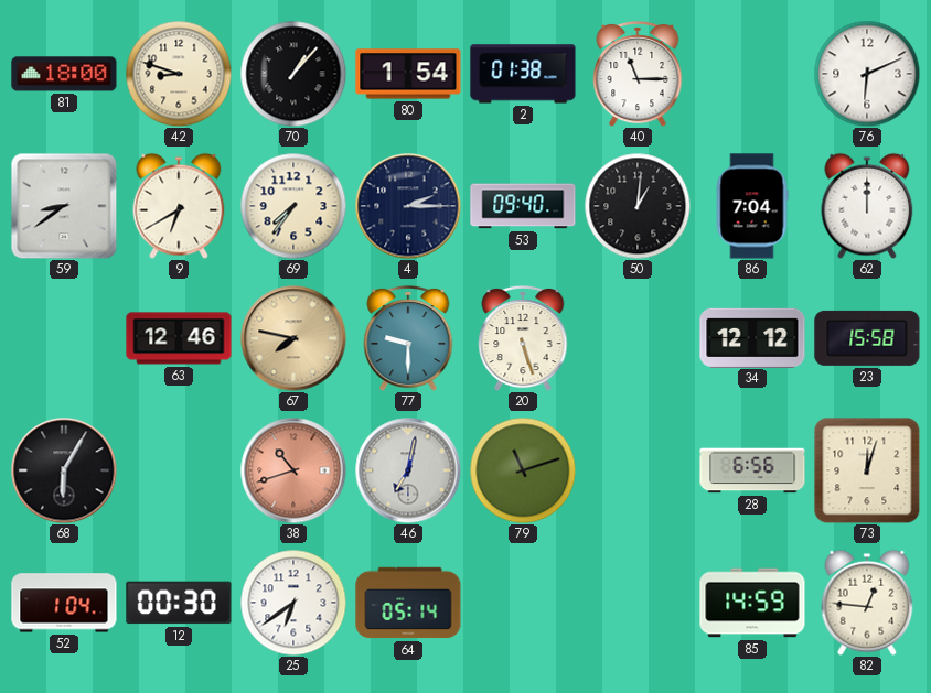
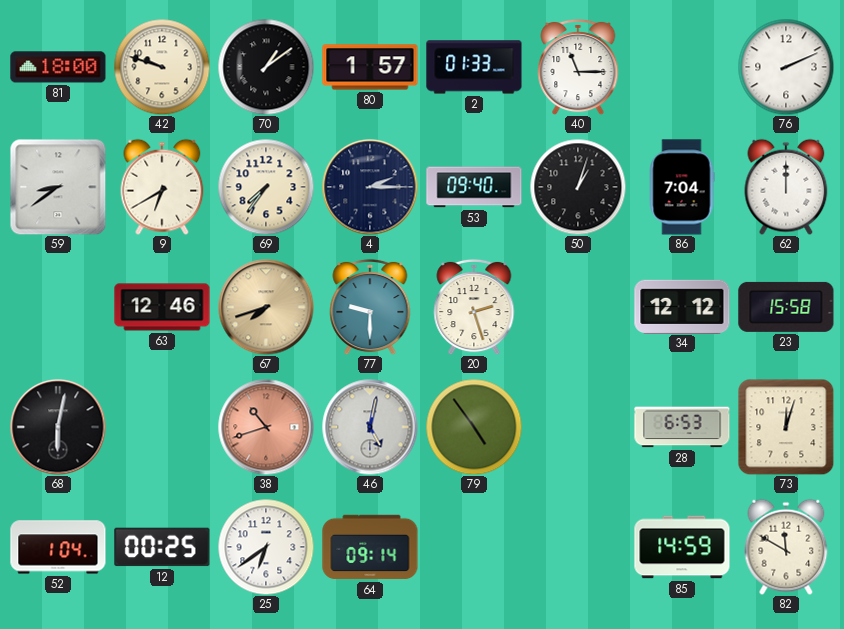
42: 8:48 -> 9:48 (162, 67)
70: 1:07 -> 1:09 (266, 67)
80: 1:54 -> 1:57 (370, 67)
2: 01:38 -> 01:33 (474, 67)
76: 6:11 -> 2:11 (786, 67)
50: 1:01 -> 1:03 (578, 187)
67: 7:47 -> 7:42 (266, 307)
20: 5:27 -> 2:27 (474, 307)
68: 6:05 -> 6:02 (58, 427)
46: 7:02 -> 5:02 (370, 427)
79: 11:12 -> 4:54 (474, 427)
28: 6:56 -> 6:53 (682, 427)
12: 00:30 -> 00:25 (162, 547)
64: 05:14 -> 09:14 (370, 547)
82: 12:46 -> 11:50 (786, 547)
